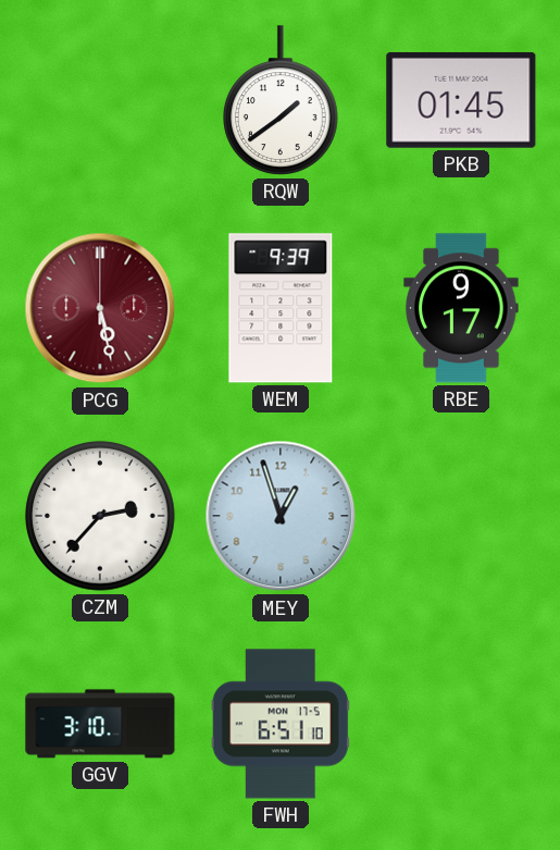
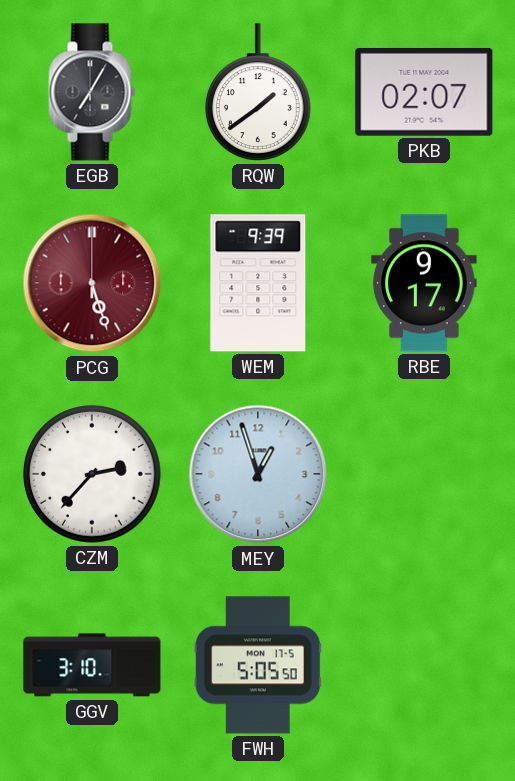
EGB: none -> 7:05 (92, 92)
PKB: 01:45 -> 02:07 (424, 92)
PCG: 5:28 -> 5:27 (92, 283)
FWH: 6:51 -> 5:05 (258, 665)
